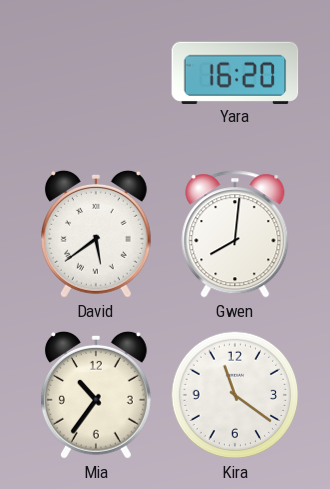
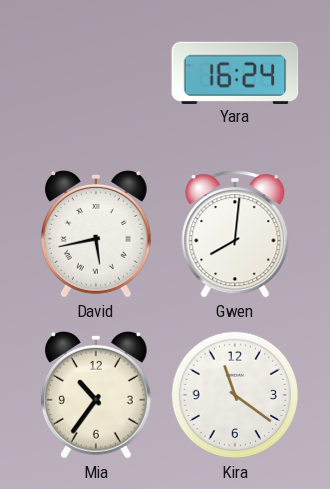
Yara: 16:20 -> 16:24 (235, 72)
David: 5:39 -> 5:43 (96, 234)
